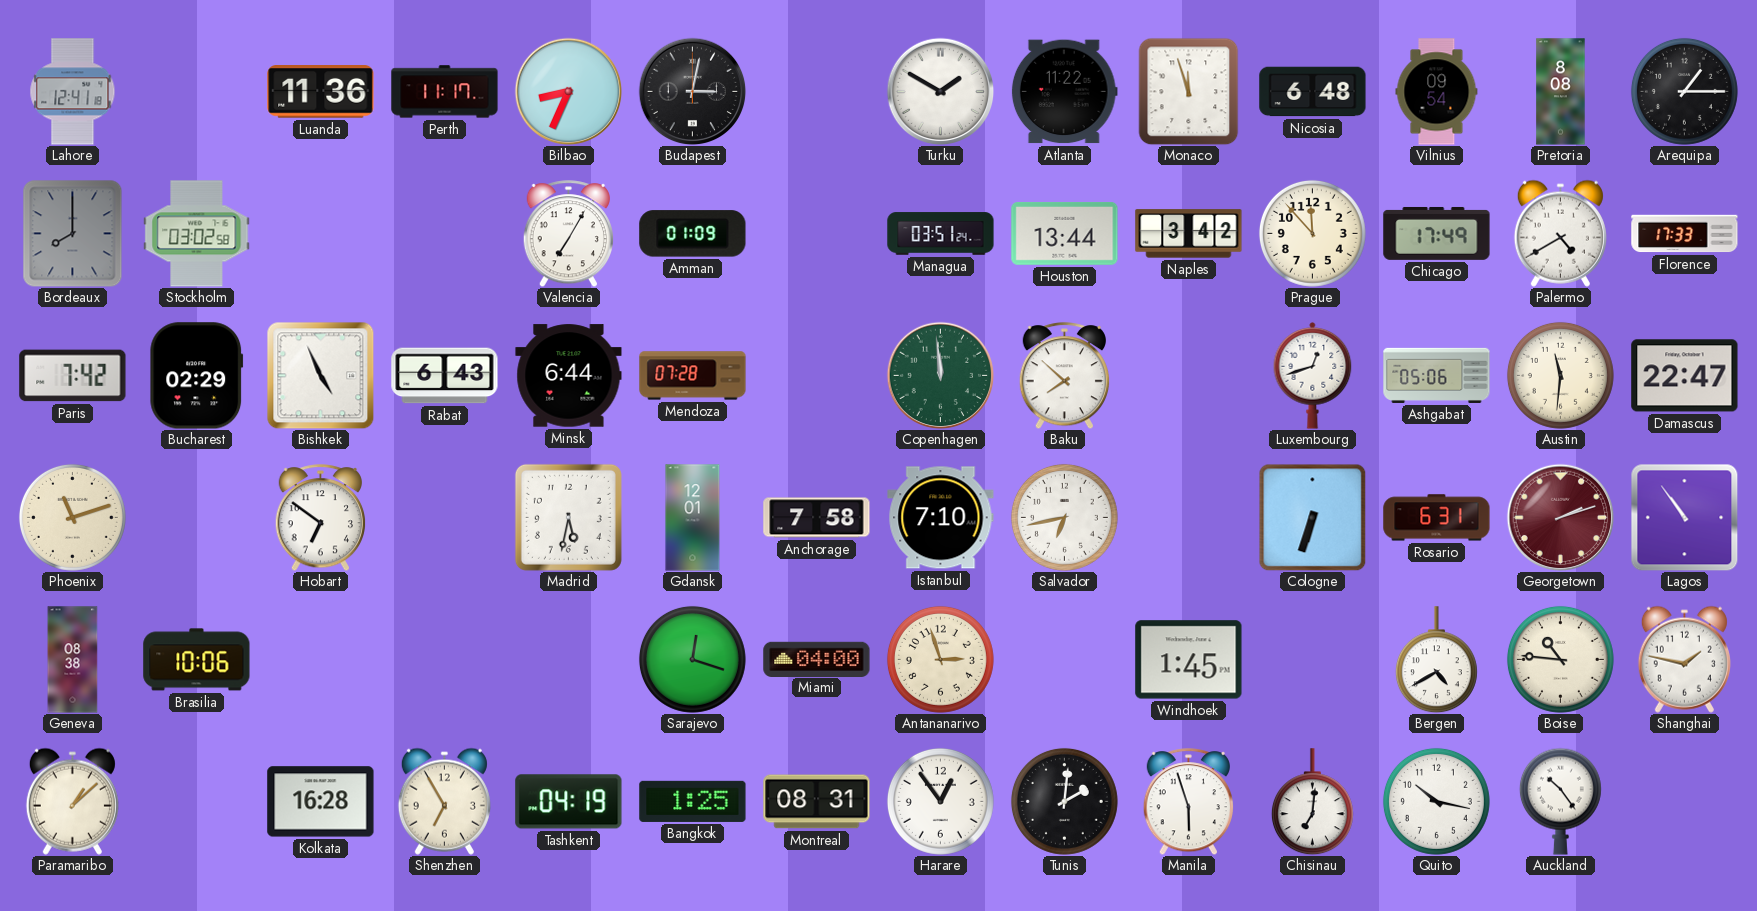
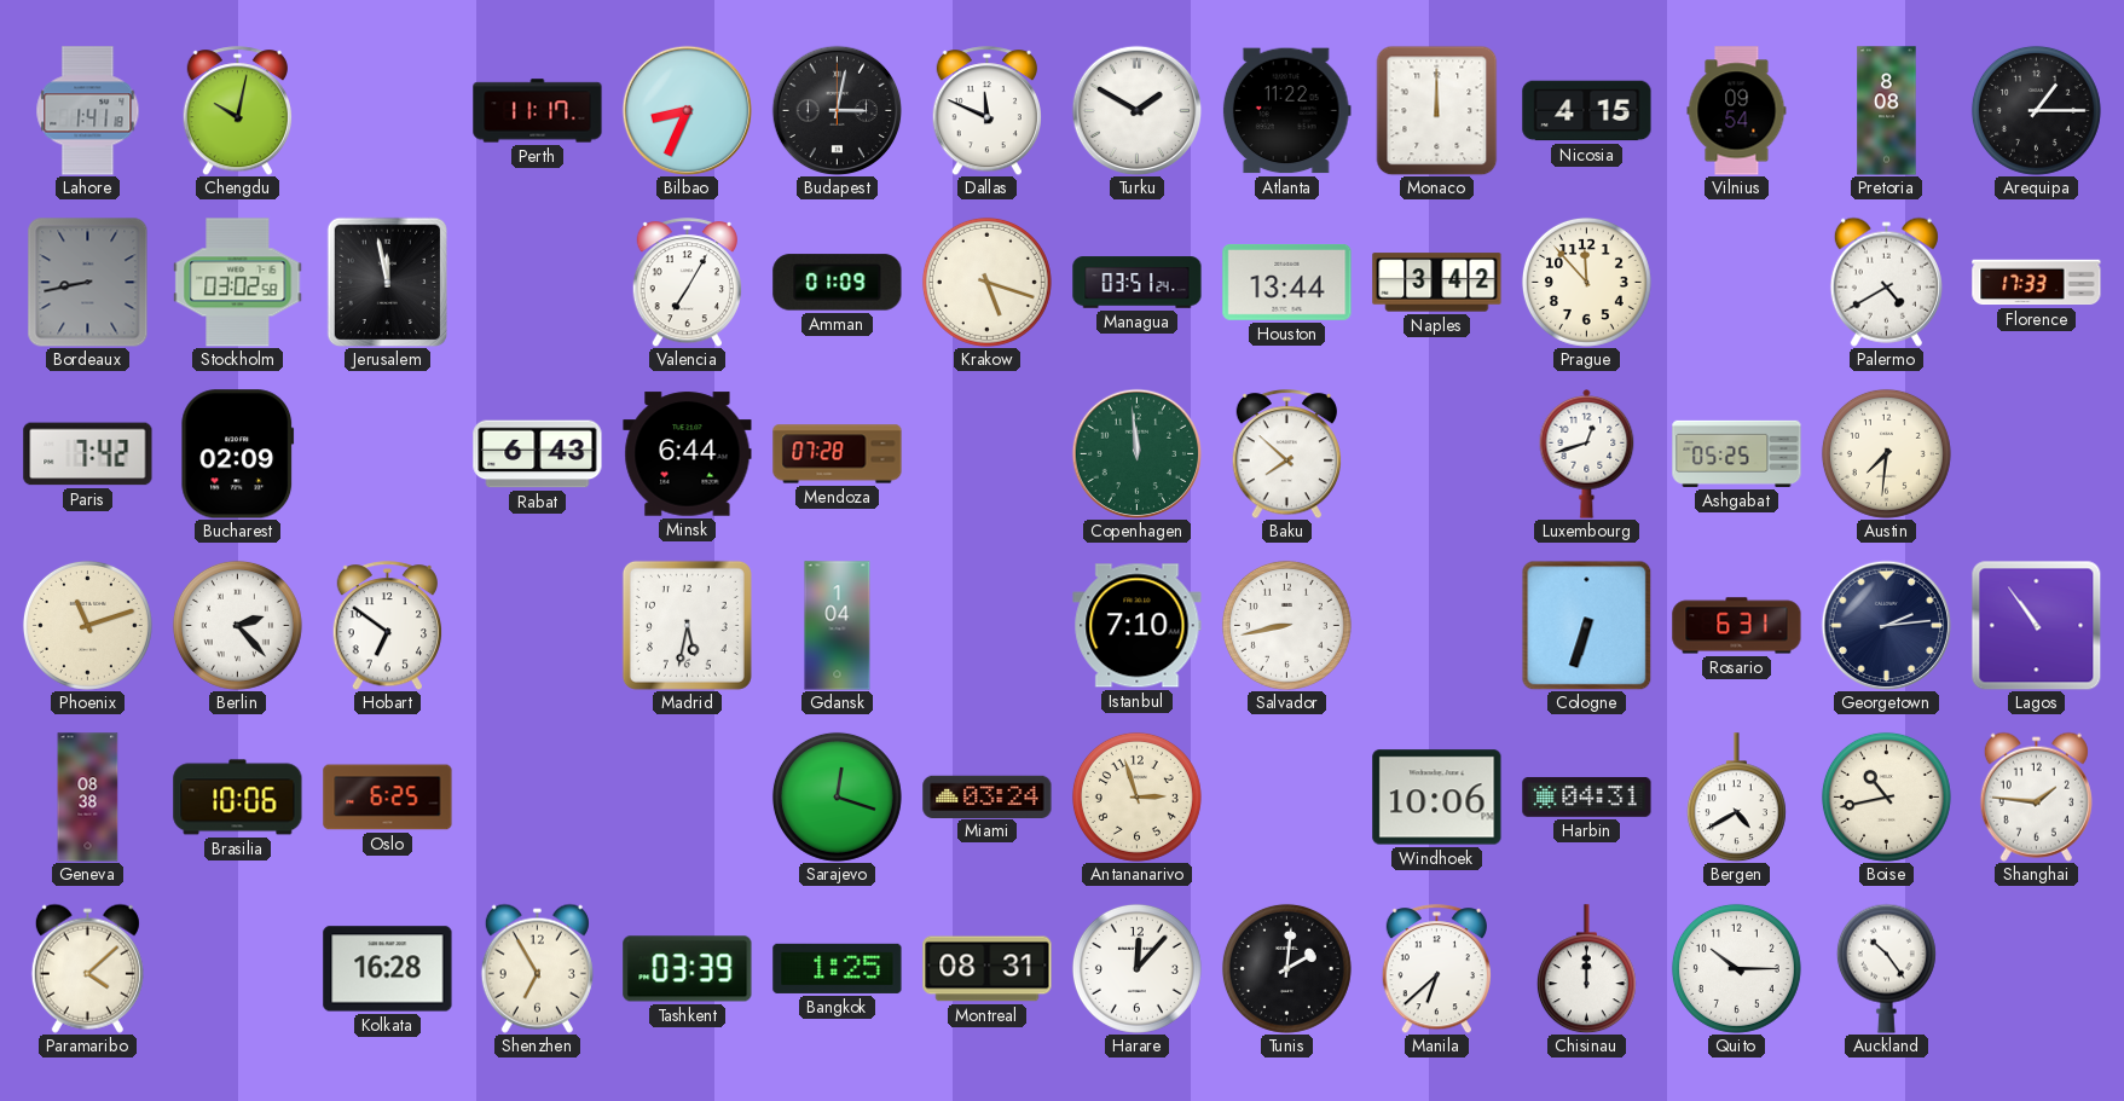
Lahore: 12:41 -> 1:41 (88, 111)
Chengdu: none -> 10:02 (237, 111)
Luanda: 11:36 -> none (321, 92)
Dallas: none -> 11:49 (986, 111)
Monaco: 11:57 -> 12:00 (1437, 110)
Nicosia: 6:48 -> 4:15 (1587, 111)
Bordeaux: 8:00 -> 8:43 (88, 282)
Jerusalem: none -> 11:58 (387, 282)
Krakow: none -> 5:18 (986, 282)
Chicago: 17:49 -> none (1437, 233)
Bucharest: 02:29 -> 02:09 (238, 454)
Bishkek: 4:56 -> none (320, 375)
Ashgabat: 05:06 -> 05:25 (1737, 453)
Austin: 11:31 -> 7:31 (1886, 453)
Damascus: 22:47 -> none (1685, 376)
Berlin: none -> 2:23 (237, 625)
Gdansk: 12:01 -> 1:04 (838, 626)
Anchorage: 7:58 -> none (817, 518)
Salvador: 6:43 -> 8:43 (1286, 625)
Georgetown: 2:12 -> 2:14 (1886, 625)
Georgetown dial: burgundy -> navy (1886, 625)
Oslo: none -> 6:25 (388, 798)
Miami: 04:00 -> 03:24 (988, 796)
Windhoek: 1:45 -> 10:06 (1437, 798)
Harbin: none -> 04:31 (1587, 798)
Boise: 10:46 -> 10:43 (1886, 796)
Shanghai: 1:47 -> 1:46 (2036, 796)
Paramaribo: 1:08 -> 4:08 (87, 968)
Tashkent: 04:19 -> 03:39 (688, 969)
Harare: 12:54 -> 12:07 (1136, 968)
Manila: 5:57 -> 6:38 (1436, 969)
Chisinau: 7:01 -> 12:00 (1586, 969)
Quito: 10:17 -> 10:15 (1736, 968)
